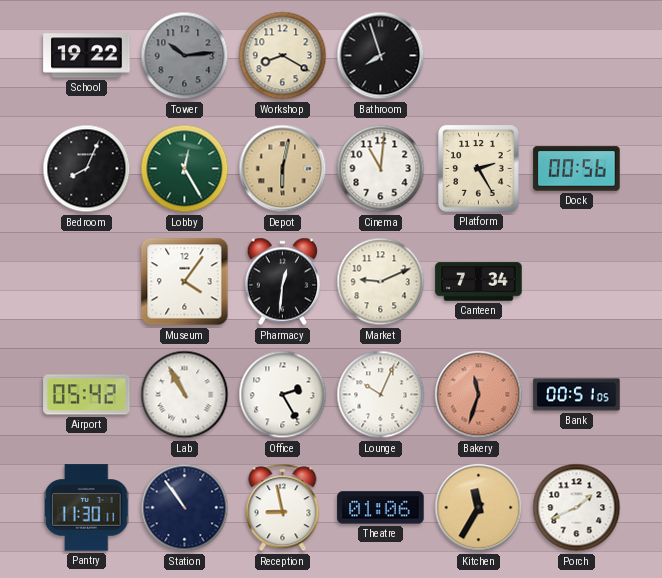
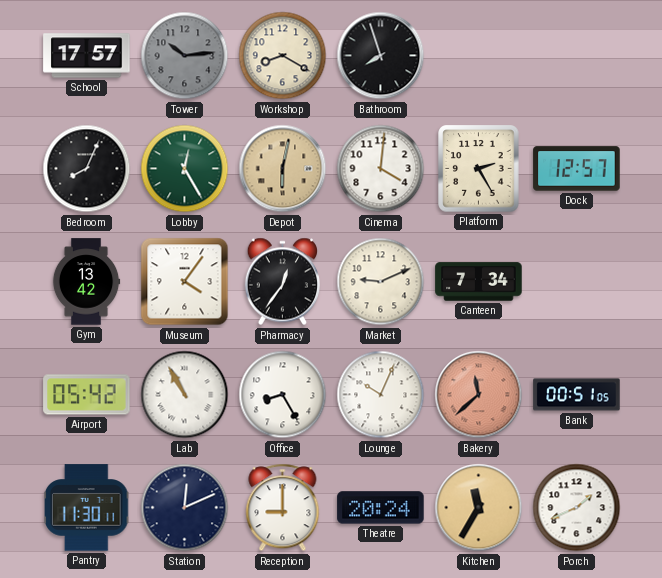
School: 19:22 -> 17:57 (87, 56)
Cinema: 11:01 -> 4:01 (381, 169)
Dock: 00:56 -> 12:57 (577, 169)
Gym: none -> 13:42 (86, 282)
Pharmacy: 12:31 -> 12:36 (283, 282)
Office: 2:25 -> 8:25 (283, 395)
Bakery: 11:33 -> 11:38 (479, 395)
Station: 10:54 -> 12:11 (185, 508)
Reception: 8:58 -> 9:00 (283, 508)
Theatre: 01:06 -> 20:24 (381, 508)
